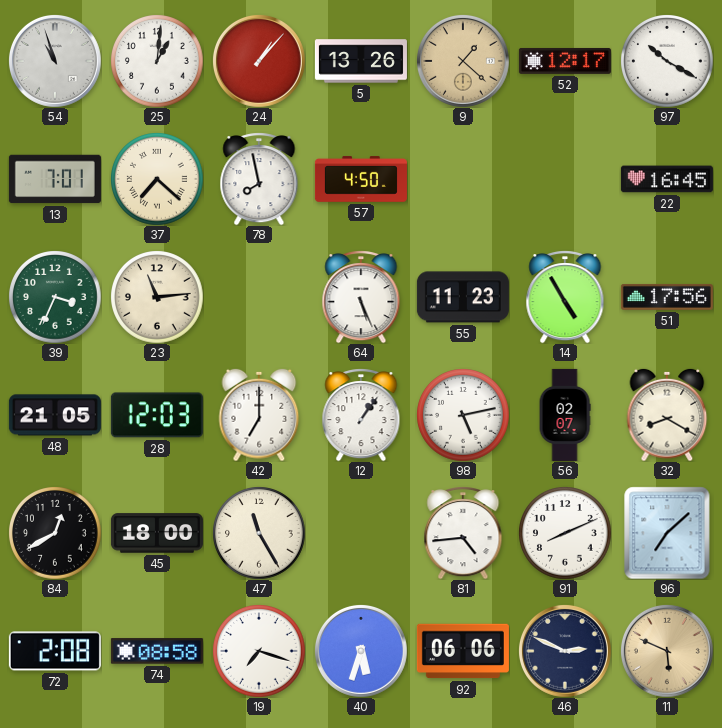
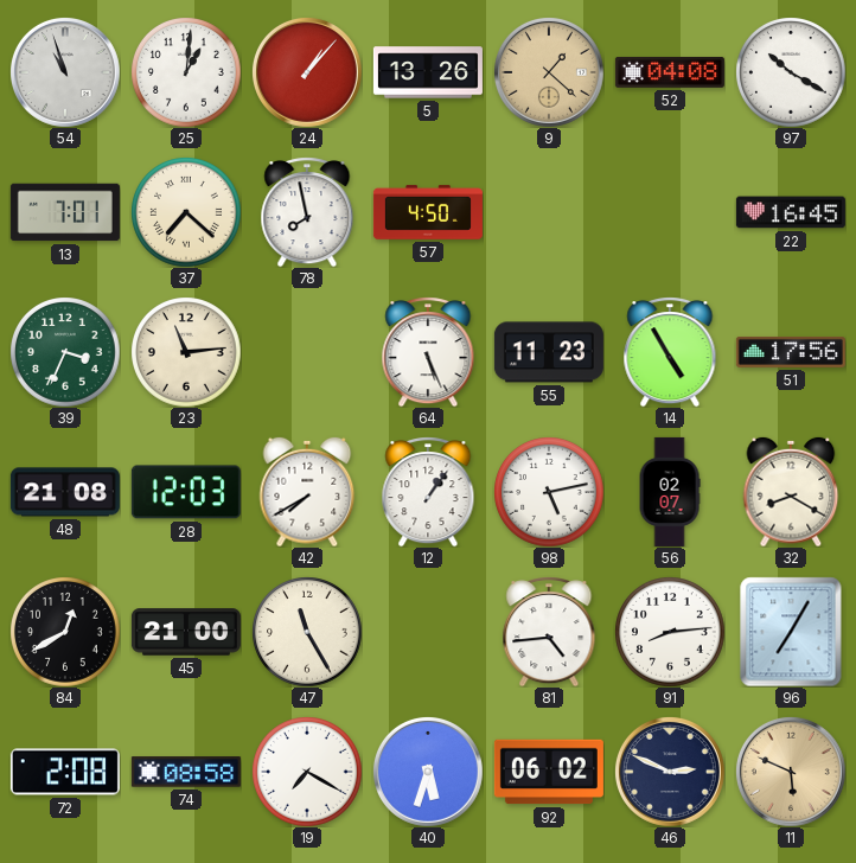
52: 12:17 -> 04:08 (670, 72)
48: 21:05 -> 21:08 (65, 492)
42: 7:00 -> 7:40 (307, 492)
45: 18:00 -> 21:00 (186, 632)
91: 8:11 -> 8:14 (670, 632)
96: 7:08 -> 7:05 (791, 632)
19: 7:18 -> 7:20 (307, 772)
92: 06:06 -> 06:02 (549, 772)
